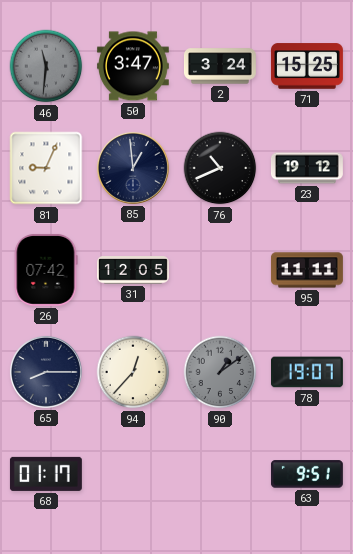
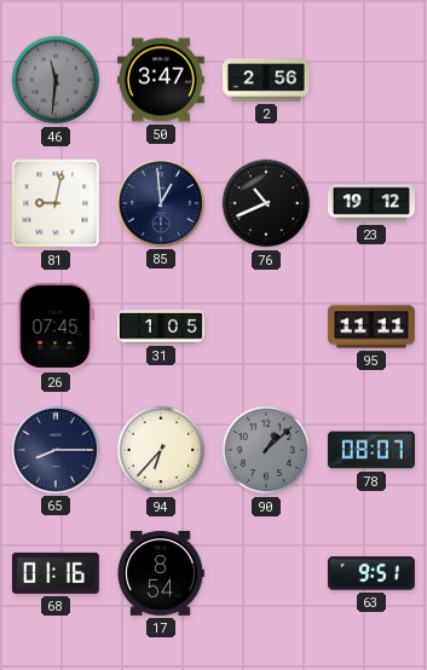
2: 3:24 -> 2:56 (266, 80)
71: 15:25 -> none (307, 66)
81: 9:04 -> 9:02 (56, 203)
26: 07:42 -> 07:45 (56, 327)
31: 12:05 -> 1:05 (161, 327)
94: 12:37 -> 6:37 (161, 450)
90: 1:09 -> 1:08 (266, 450)
78: 19:07 -> 08:07 (371, 450)
68: 01:17 -> 01:16 (56, 573)
17: none -> 8:54 (161, 573)
